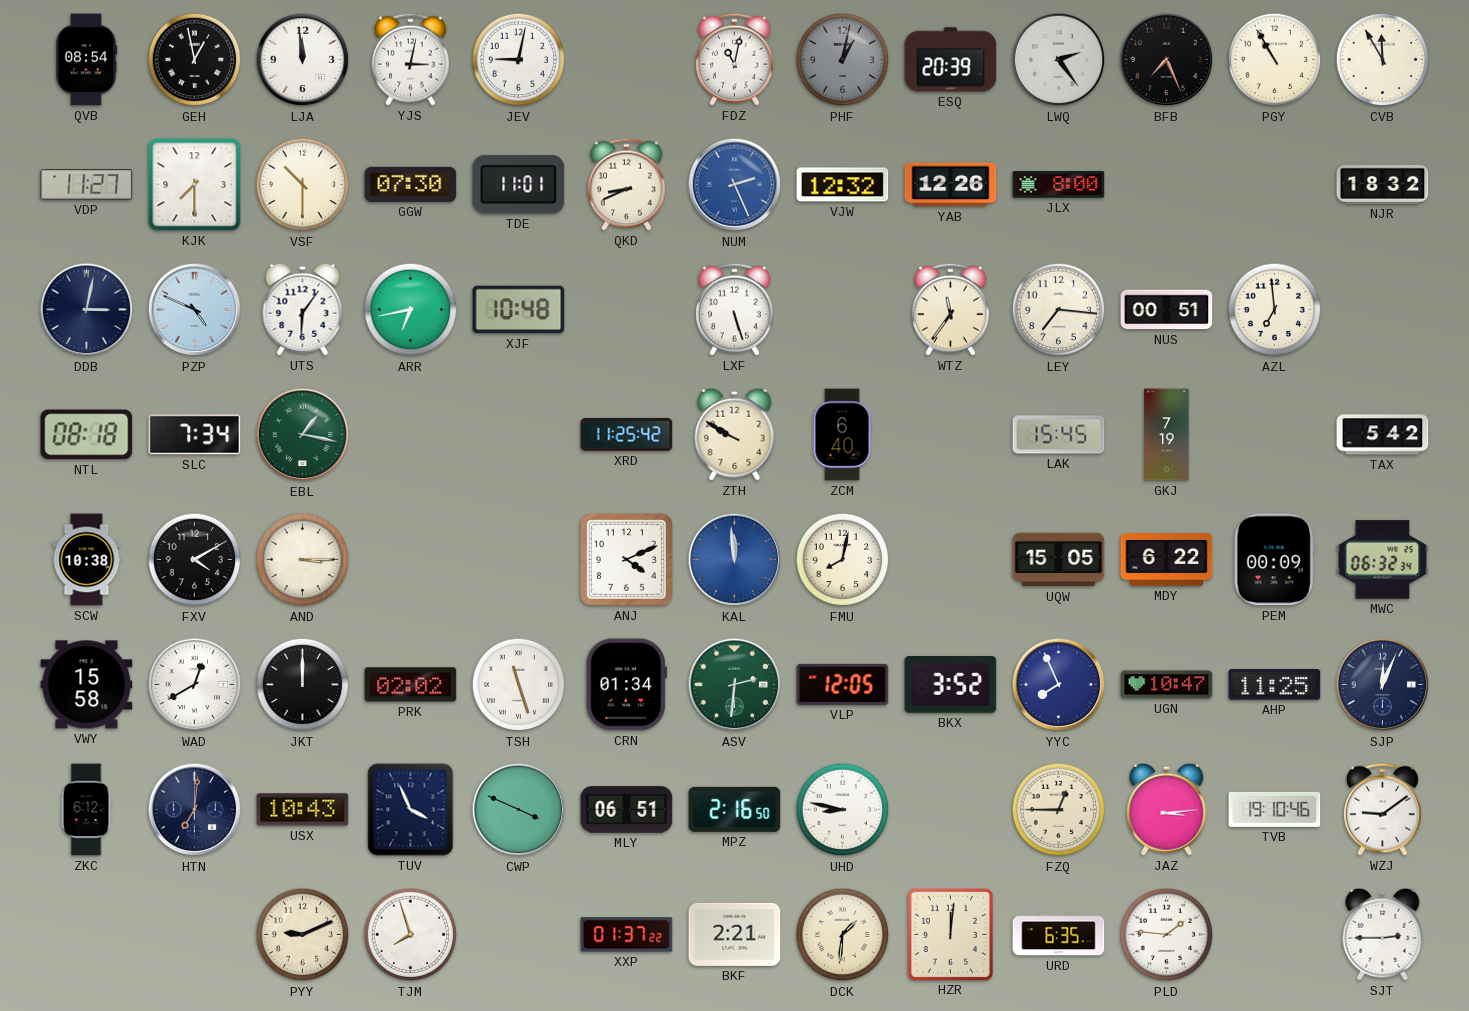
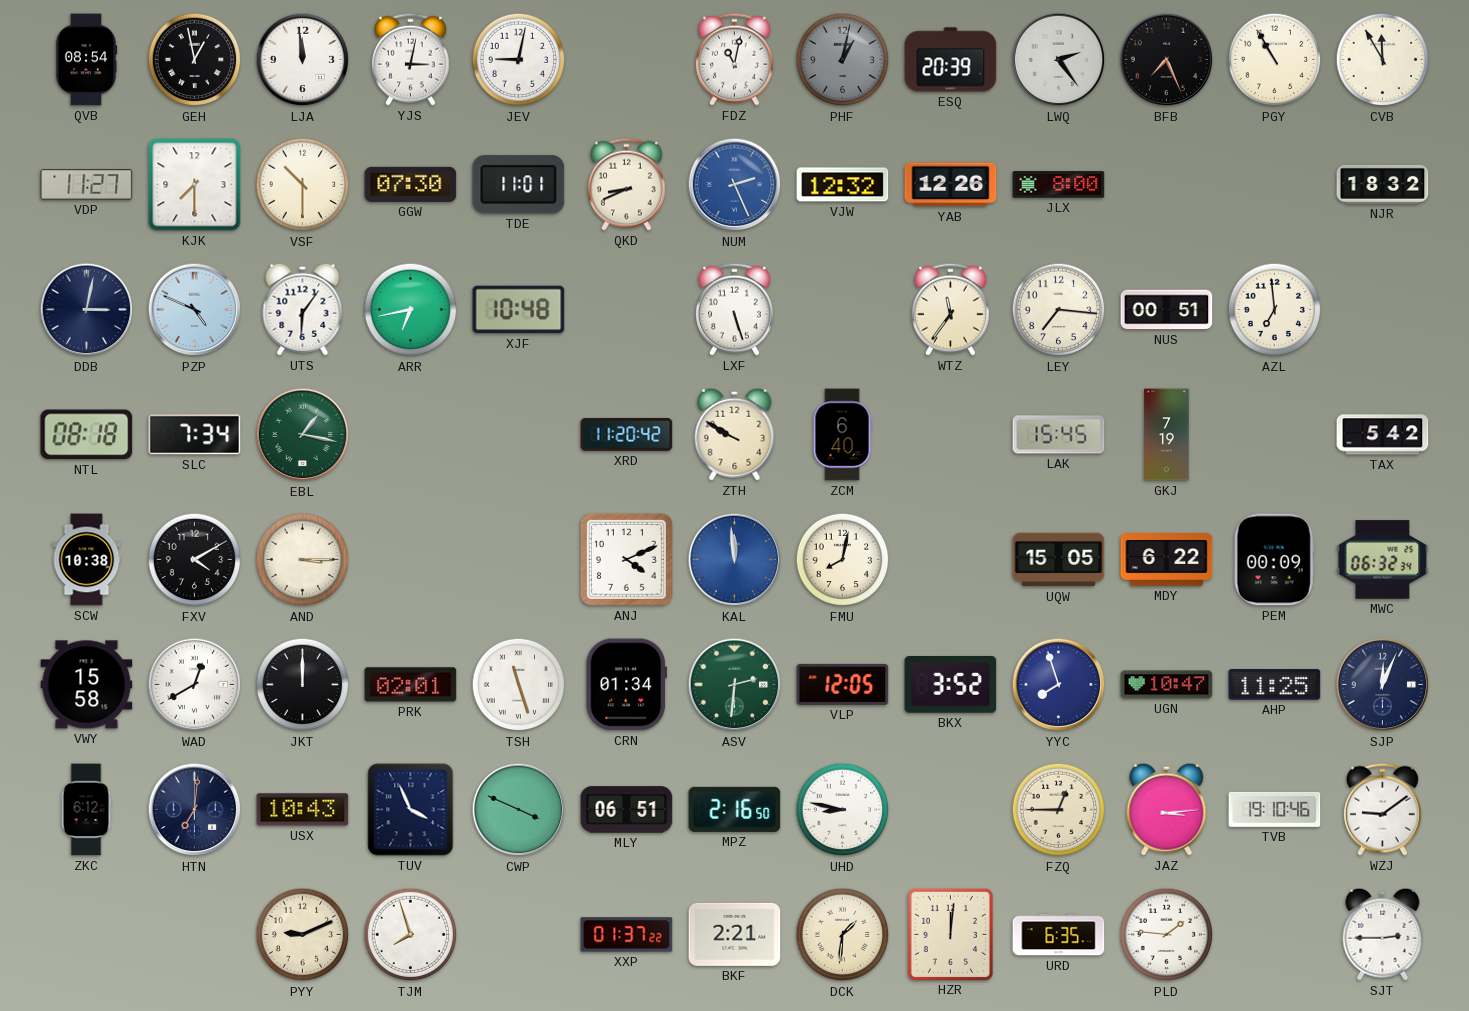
XRD: 11:25 -> 11:20 (627, 434)
PRK: 02:02 -> 02:01 (411, 685)
YYC: 7:56 -> 7:57 (1059, 685)
